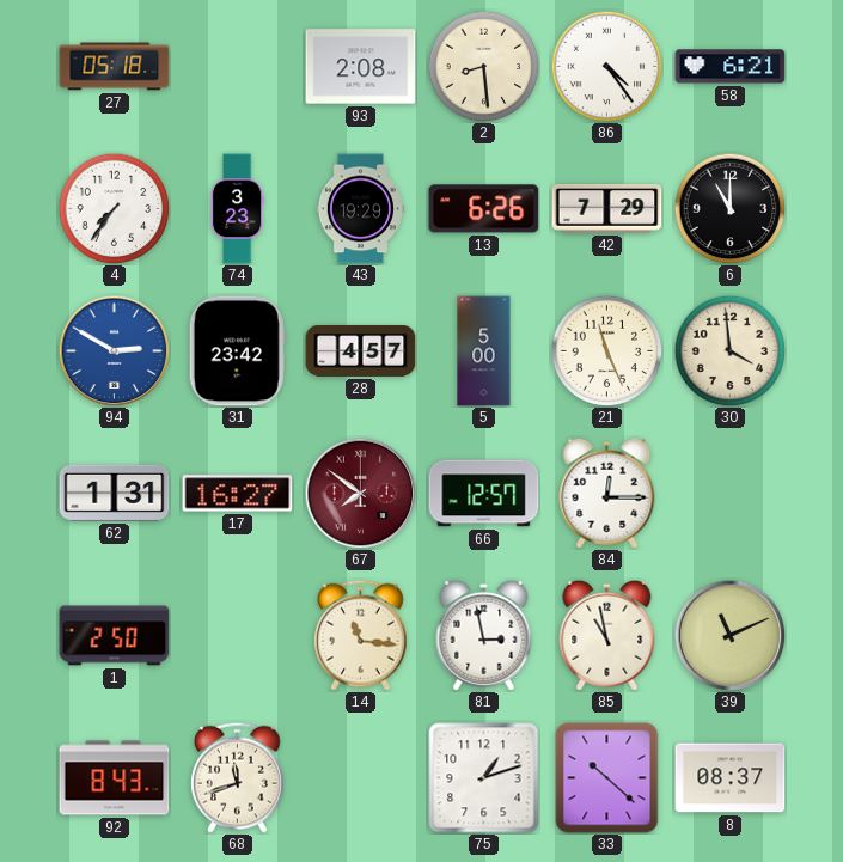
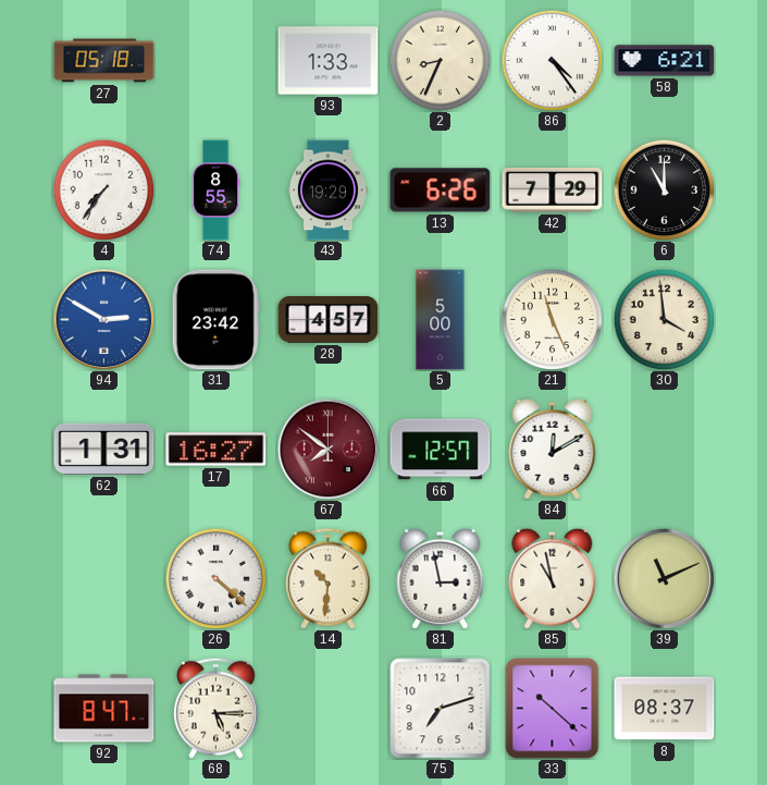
93: 2:08 -> 1:33 (329, 61)
2: 8:29 -> 8:34 (440, 60)
74: 3:23 -> 8:55 (215, 191)
84: 12:15 -> 12:10 (553, 449)
1: 2:50 -> none (115, 636)
26: none -> 4:22 (215, 578)
14: 11:16 -> 10:31 (329, 578)
92: 8:43 -> 8:47 (104, 709)
68: 11:42 -> 5:15 (217, 708)
75: 1:12 -> 7:12 (441, 709)
